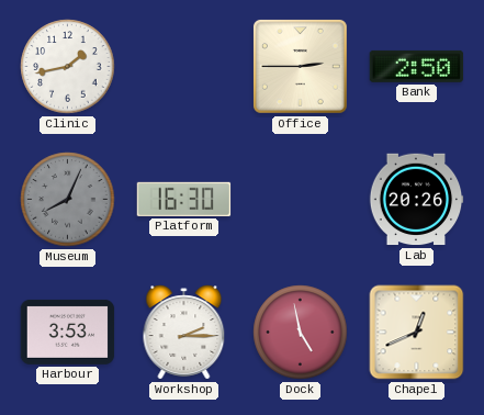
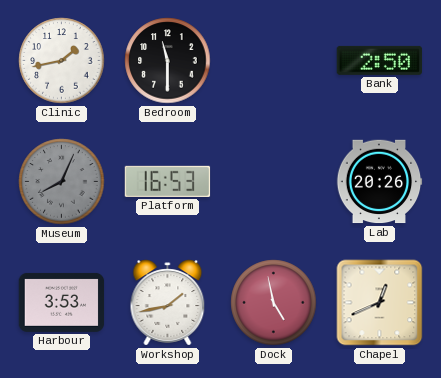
Bedroom: none -> 11:30 (168, 61)
Office: 2:45 -> none (300, 66)
Platform: 16:30 -> 16:53 (168, 181)
Workshop: 2:15 -> 1:43 (168, 303)
